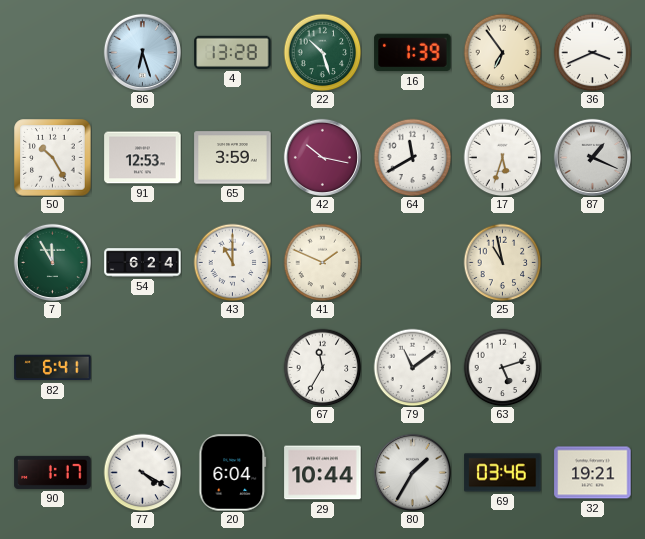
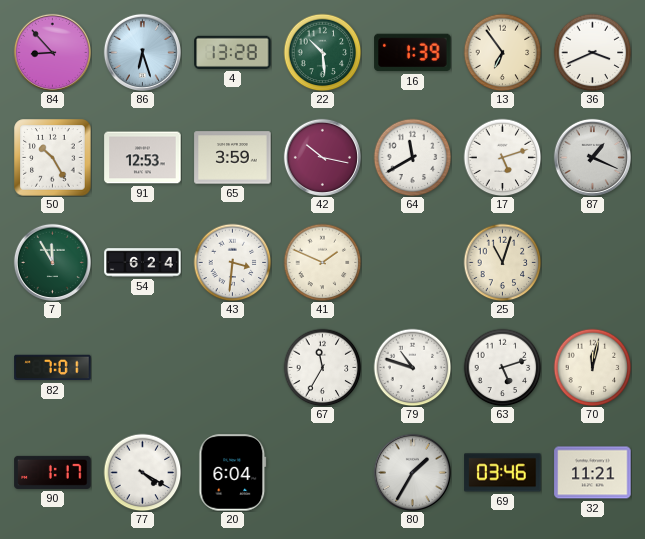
84: none -> 8:53 (52, 52)
22: 10:27 -> 10:29 (322, 52)
17: 5:33 -> 5:12 (502, 157)
43: 11:00 -> 3:31 (232, 262)
25: 10:58 -> 11:03 (502, 262)
82: 6:41 -> 7:01 (53, 368)
79: 11:09 -> 10:48 (412, 367)
70: none -> 12:02 (592, 367)
29: 10:44 -> none (323, 473)
32: 19:21 -> 11:21 (593, 473)
